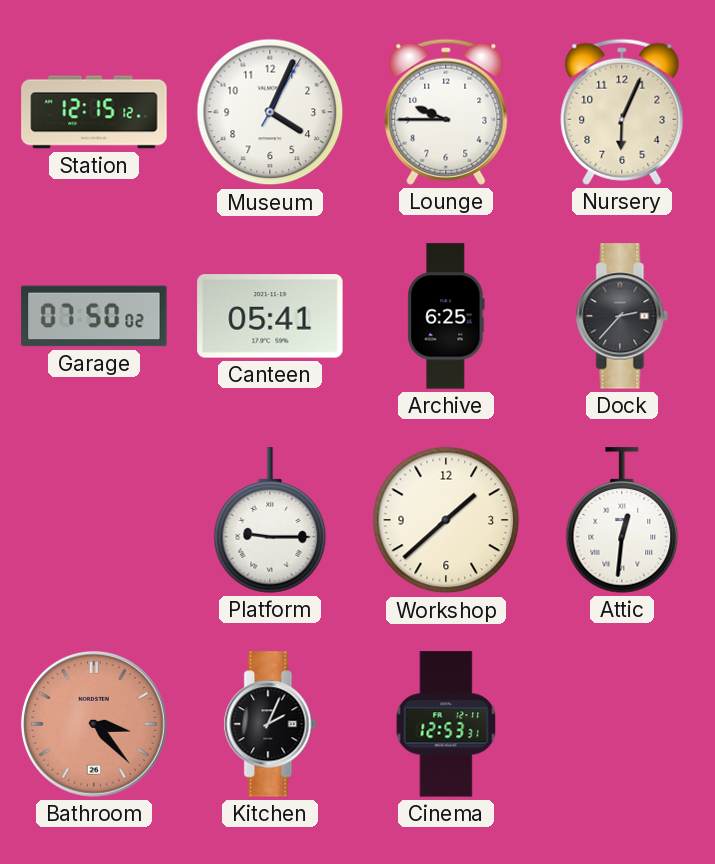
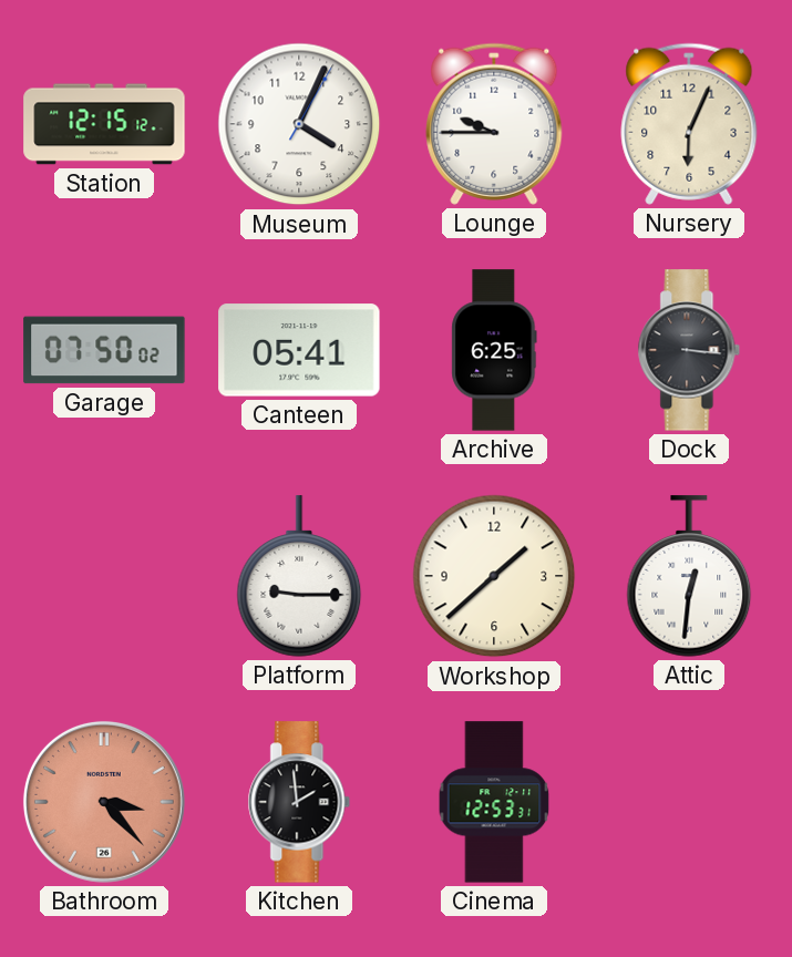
Dock: 2:37 -> 3:16 (689, 350)
Kitchen: 2:04 -> 1:59 (299, 802)
